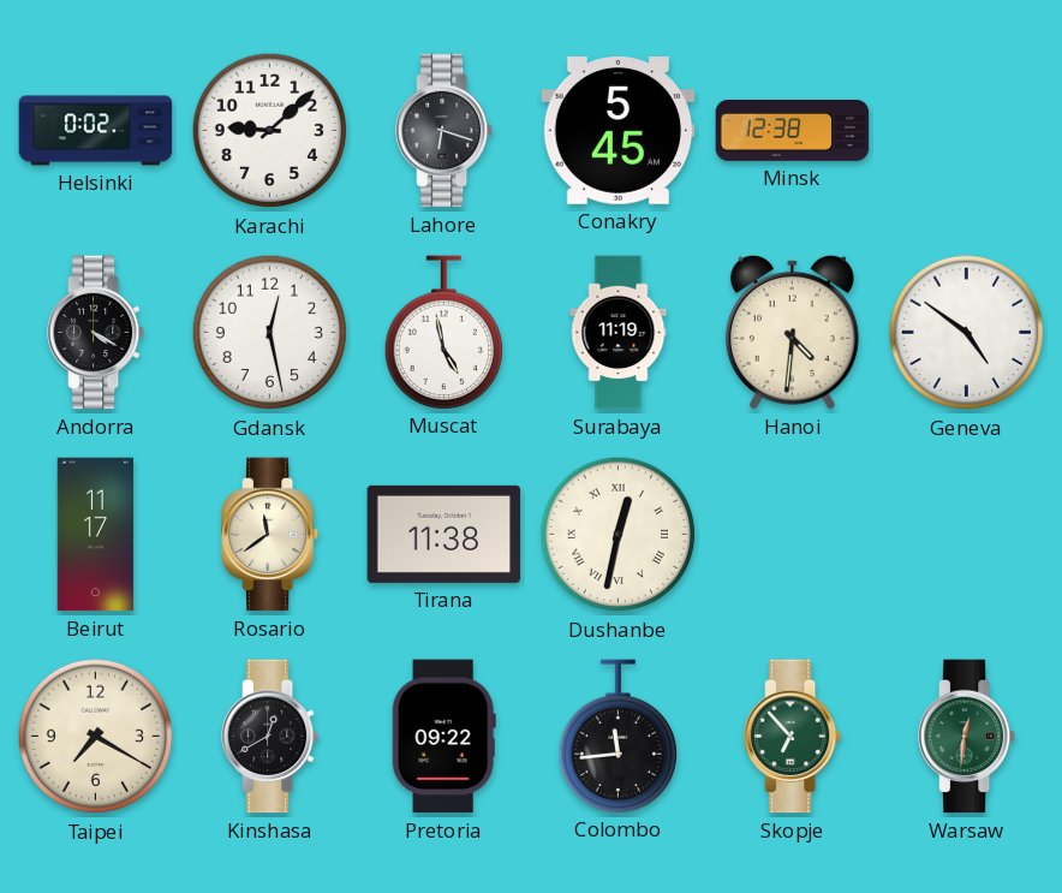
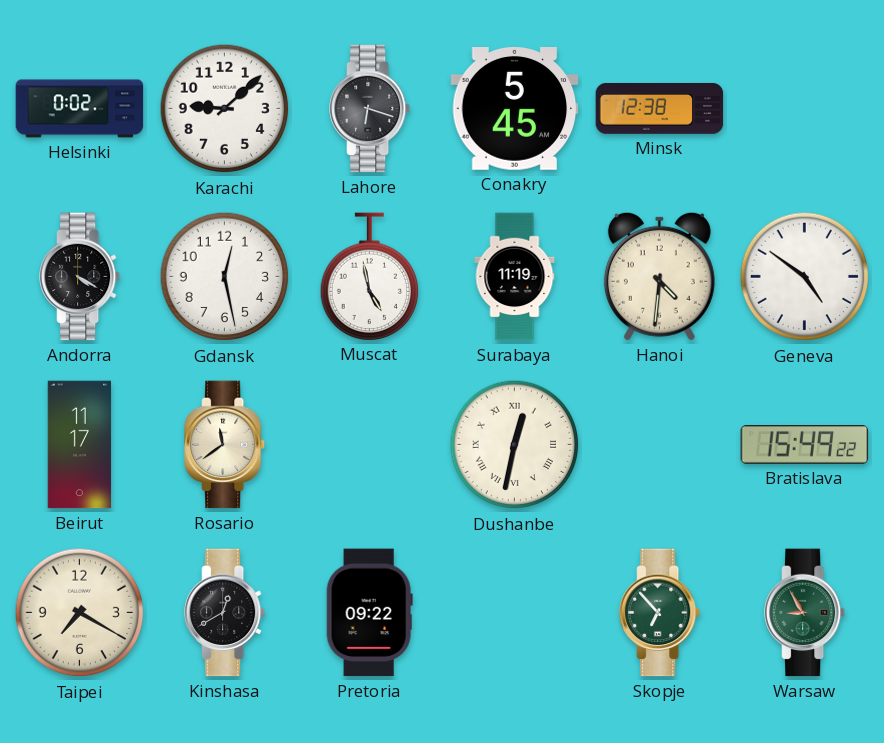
Tirana: 11:38 -> none (445, 534)
Bratislava: none -> 15:49 (805, 445)
Colombo: 11:44 -> none (617, 736)
Warsaw: 12:31 -> 8:55 (806, 613)
